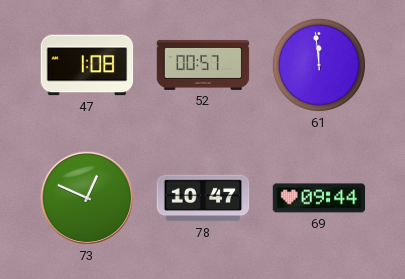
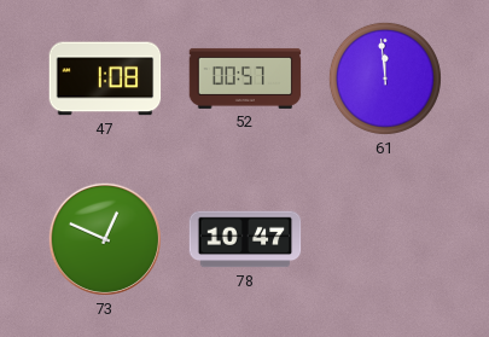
69: 09:44 -> none (319, 198)
